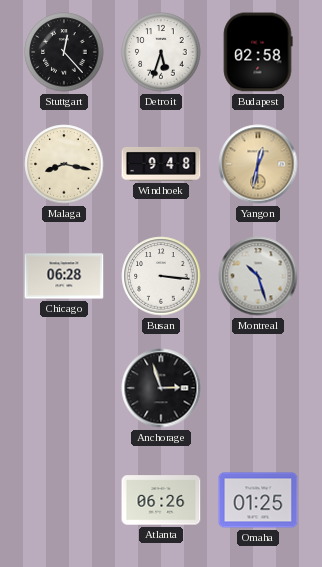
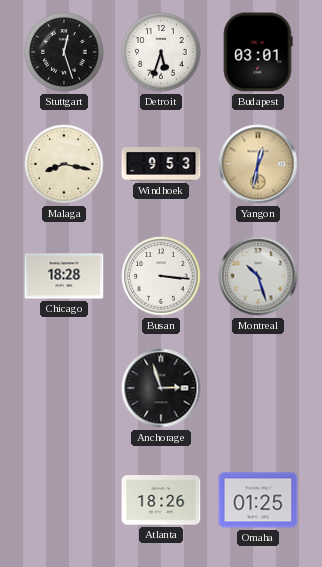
Stuttgart: 12:23 -> 12:27 (64, 52)
Budapest: 02:58 -> 03:01 (258, 52)
Windhoek: 9:48 -> 9:53 (161, 164)
Chicago: 06:28 -> 18:28 (64, 276)
Atlanta: 06:26 -> 18:26 (161, 500)
